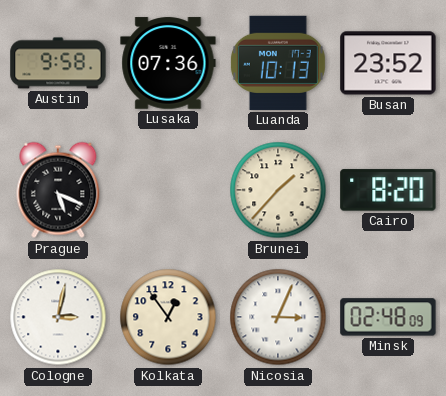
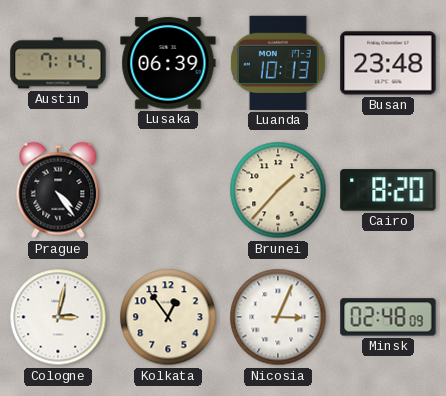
Austin: 9:58 -> 7:14 (58, 63)
Lusaka: 07:36 -> 06:39 (168, 63)
Busan: 23:52 -> 23:48 (388, 63)
Prague: 5:19 -> 4:24 (58, 190)
